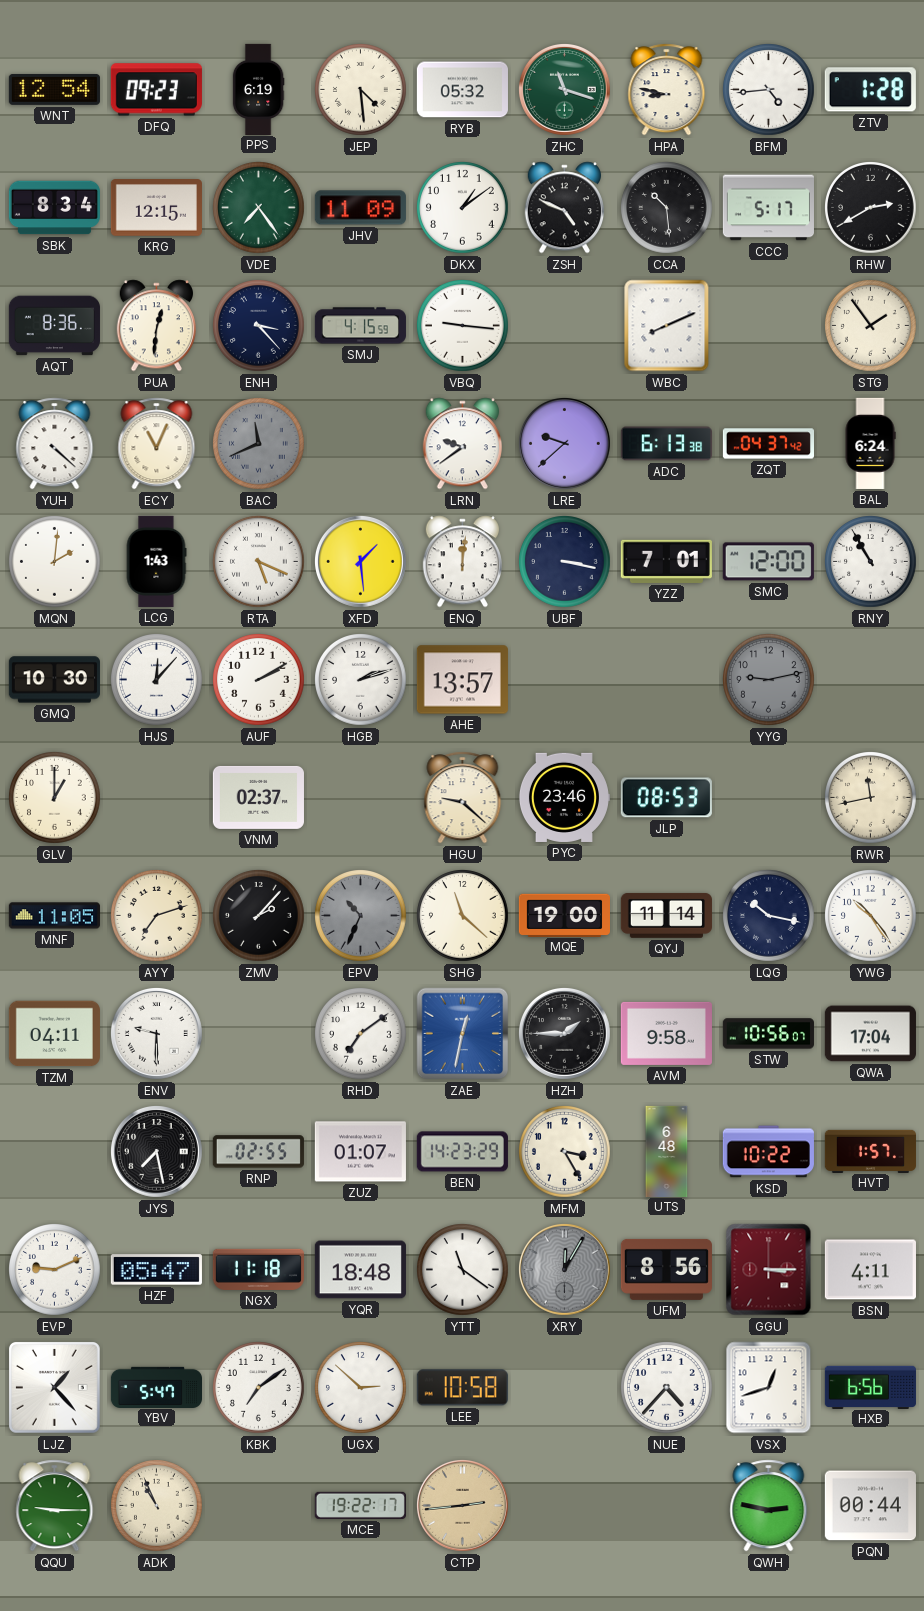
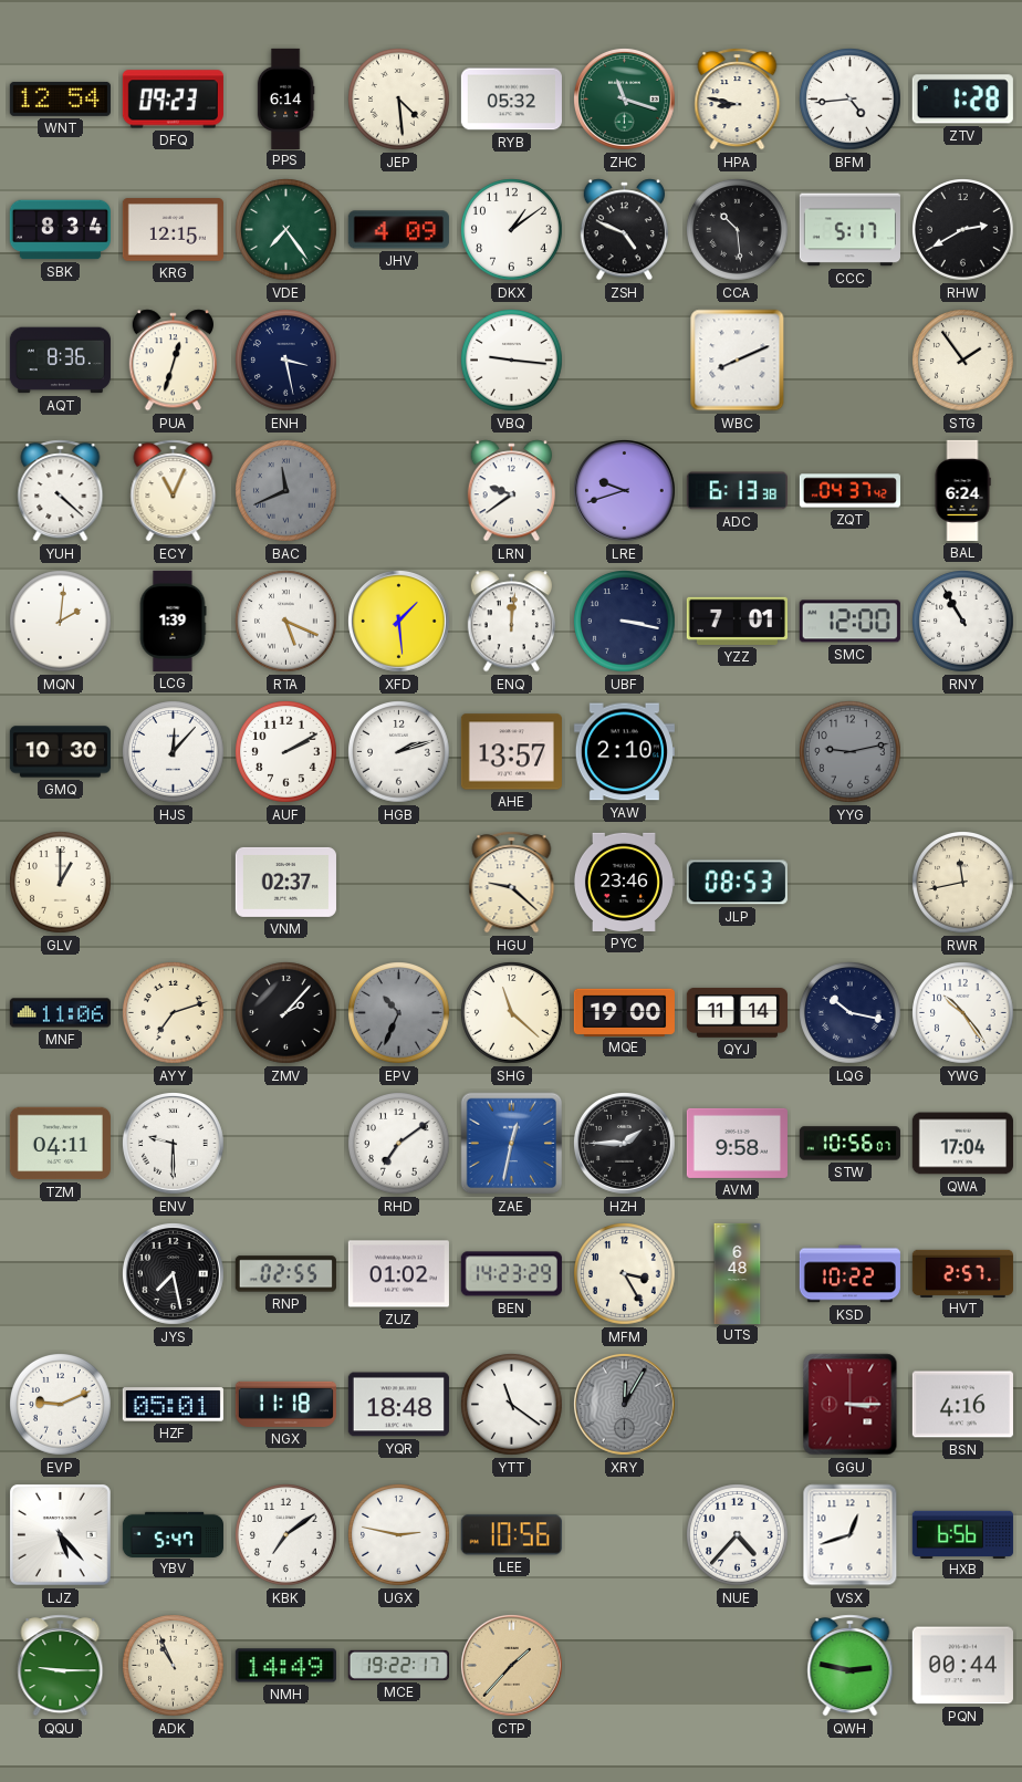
PPS: 6:19 -> 6:14 (285, 98)
JHV: 11:09 -> 4:09 (398, 230)
PUA: 12:31 -> 12:33 (173, 361)
ENH: 3:23 -> 3:28 (286, 361)
SMJ: 4:15 -> none (360, 326)
LRE: 9:38 -> 9:42 (624, 490)
LCG: 1:43 -> 1:39 (173, 621)
YAW: none -> 2:10 (624, 752)
MNF: 11:05 -> 11:06 (60, 1013)
ZUZ: 01:07 -> 01:02 (398, 1274)
HVT: 1:57 -> 2:57 (962, 1273)
HZF: 05:47 -> 05:01 (173, 1405)
UFM: 8:56 -> none (666, 1269)
BSN: 4:11 -> 4:16 (962, 1405)
LJZ: 1:23 -> 5:23 (60, 1534)
UGX: 2:52 -> 2:47 (399, 1535)
LEE: 10:58 -> 10:56 (511, 1535)
NMH: none -> 14:49 (285, 1666)
CTP: 2:44 -> 1:37 (511, 1665)
